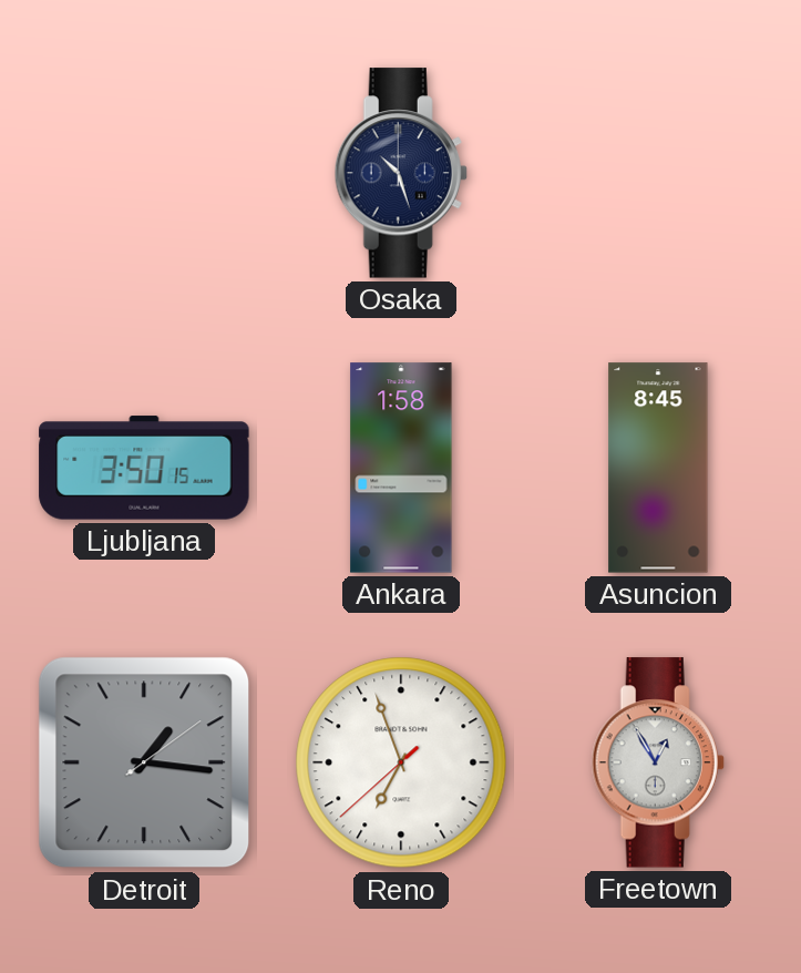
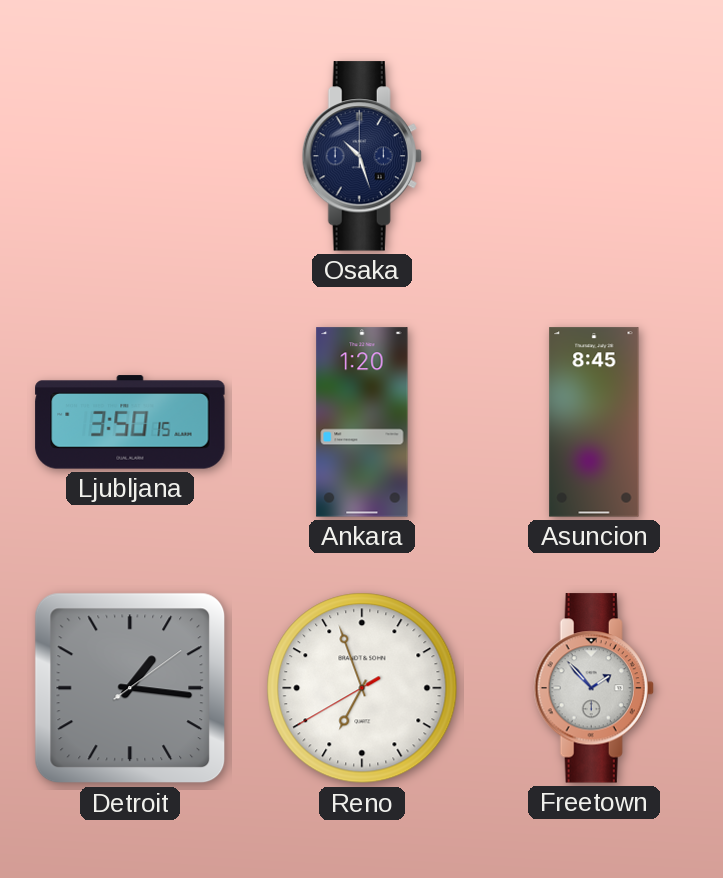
Ankara: 1:58 -> 1:20 (362, 422)
Reno: 6:56:38 -> 6:56:40 (362, 688)
Freetown: 12:55 -> 1:53 (594, 688)
